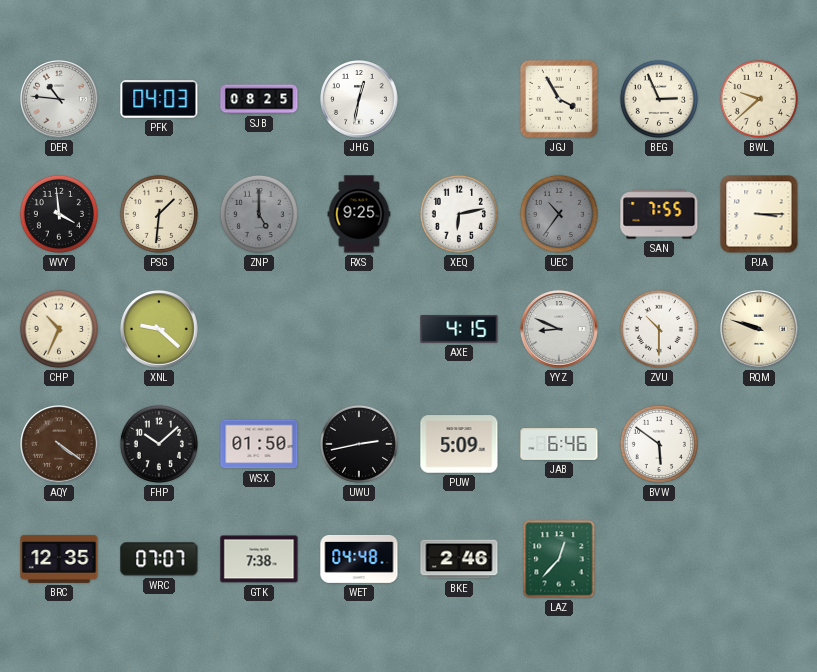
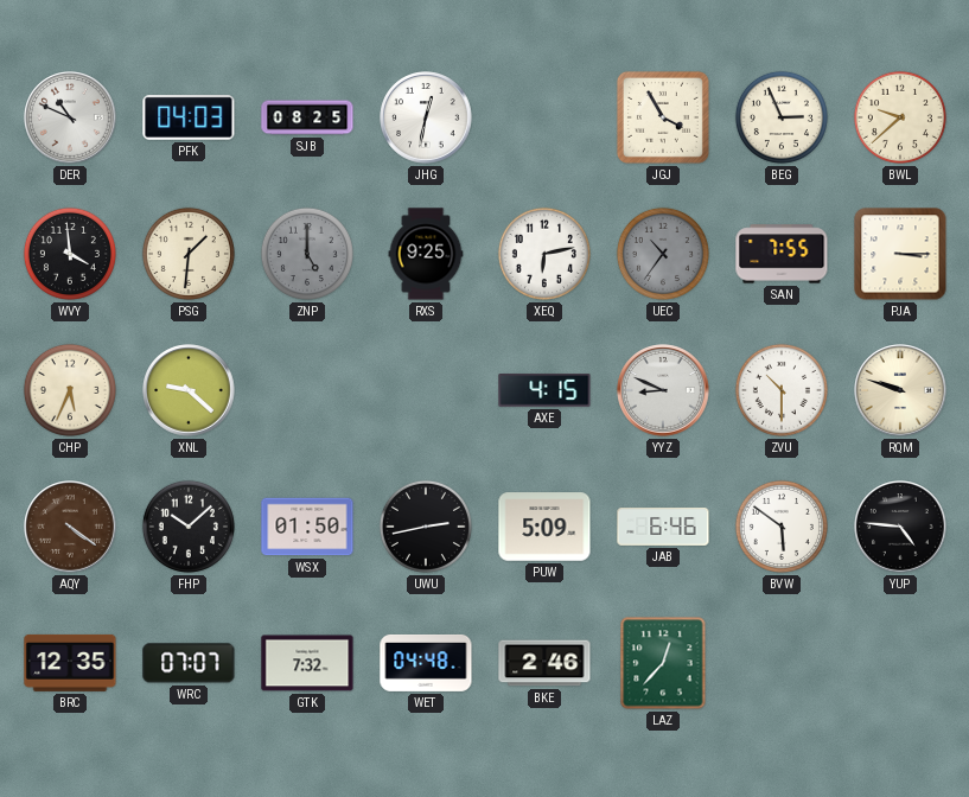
DER: 10:46 -> 10:49 (70, 117)
CHP: 10:34 -> 5:34 (70, 390)
YUP: none -> 4:46 (900, 527)
GTK: 7:38 -> 7:32 (307, 663)
